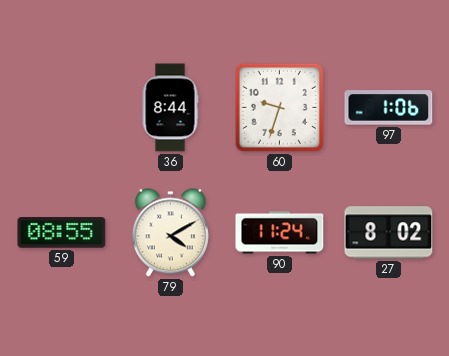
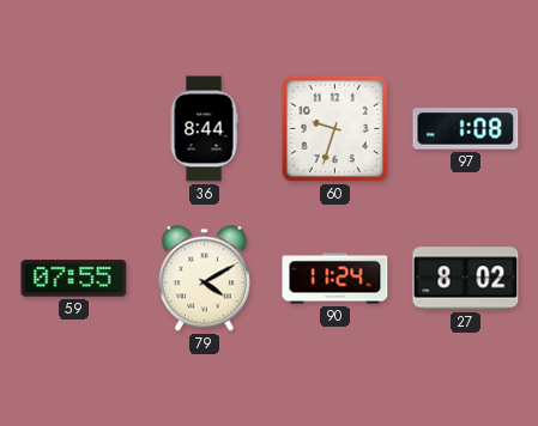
97: 1:06 -> 1:08 (466, 129)
59: 08:55 -> 07:55 (74, 279)
